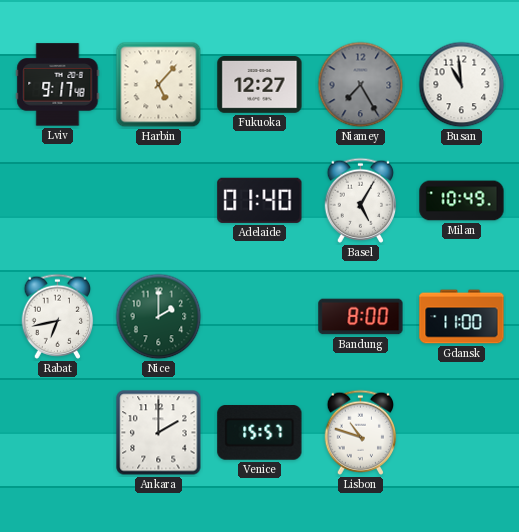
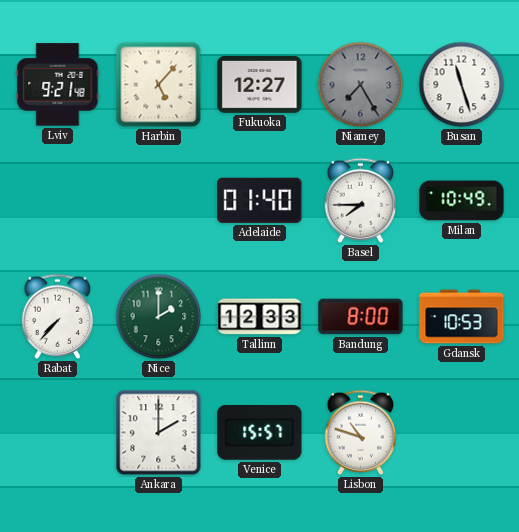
Lviv: 9:17 -> 9:21 (58, 85)
Busan: 10:59 -> 11:27 (462, 85)
Basel: 5:05 -> 7:45 (361, 200)
Rabat: 6:43 -> 7:37 (58, 316)
Tallinn: none -> 12:33 (260, 317)
Gdansk: 11:00 -> 10:53 (462, 317)
